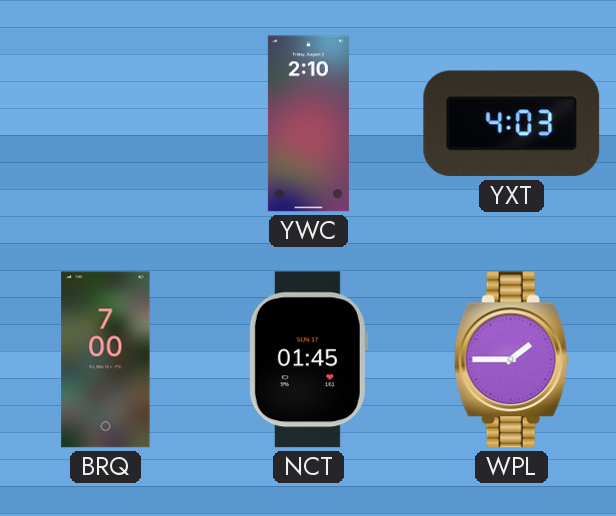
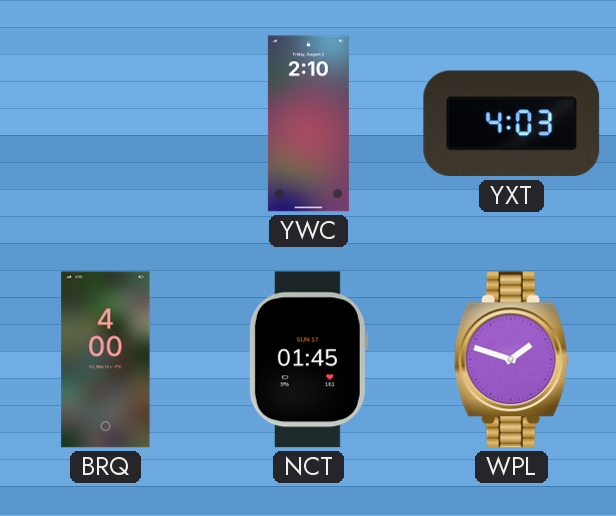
BRQ: 7:00 -> 4:00 (106, 360)
WPL: 1:45 -> 1:48 (511, 360)
